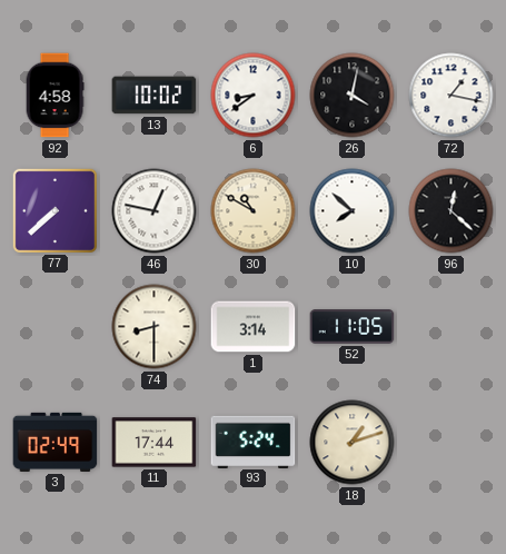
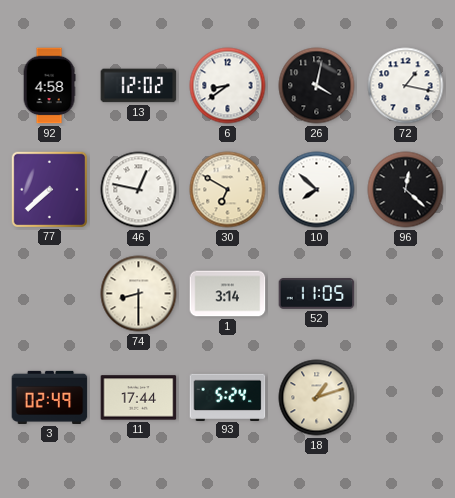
13: 10:02 -> 12:02 (139, 86)
30: 10:50 -> 6:50 (228, 190)
